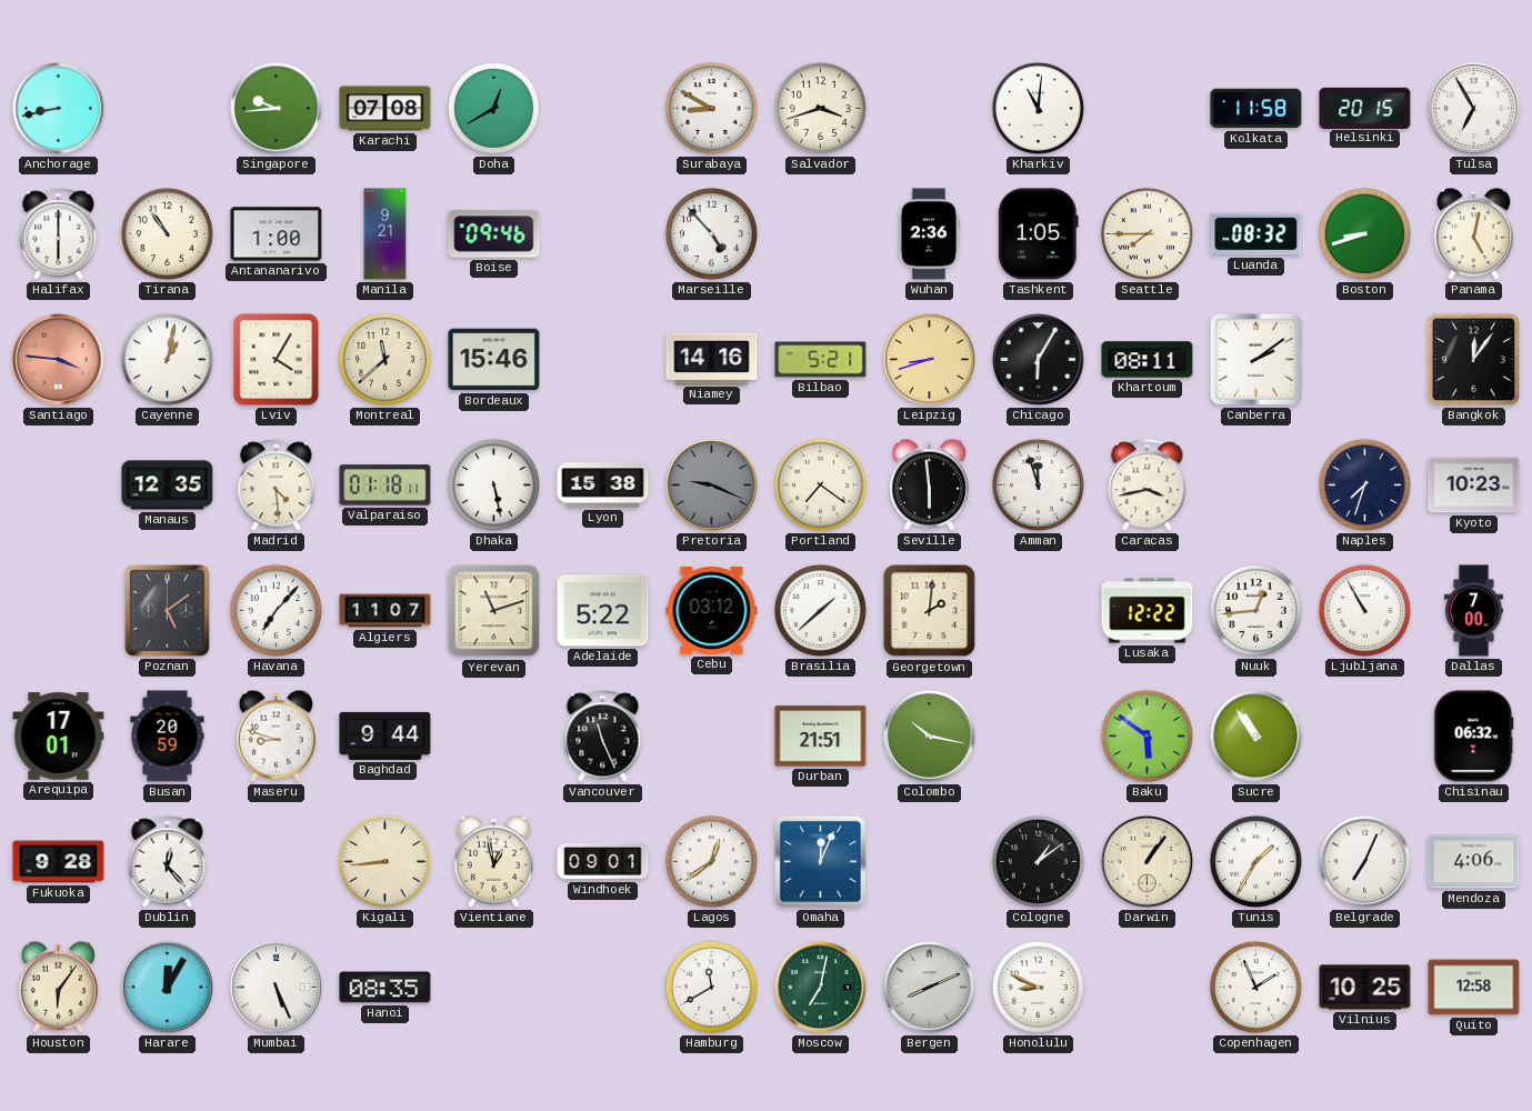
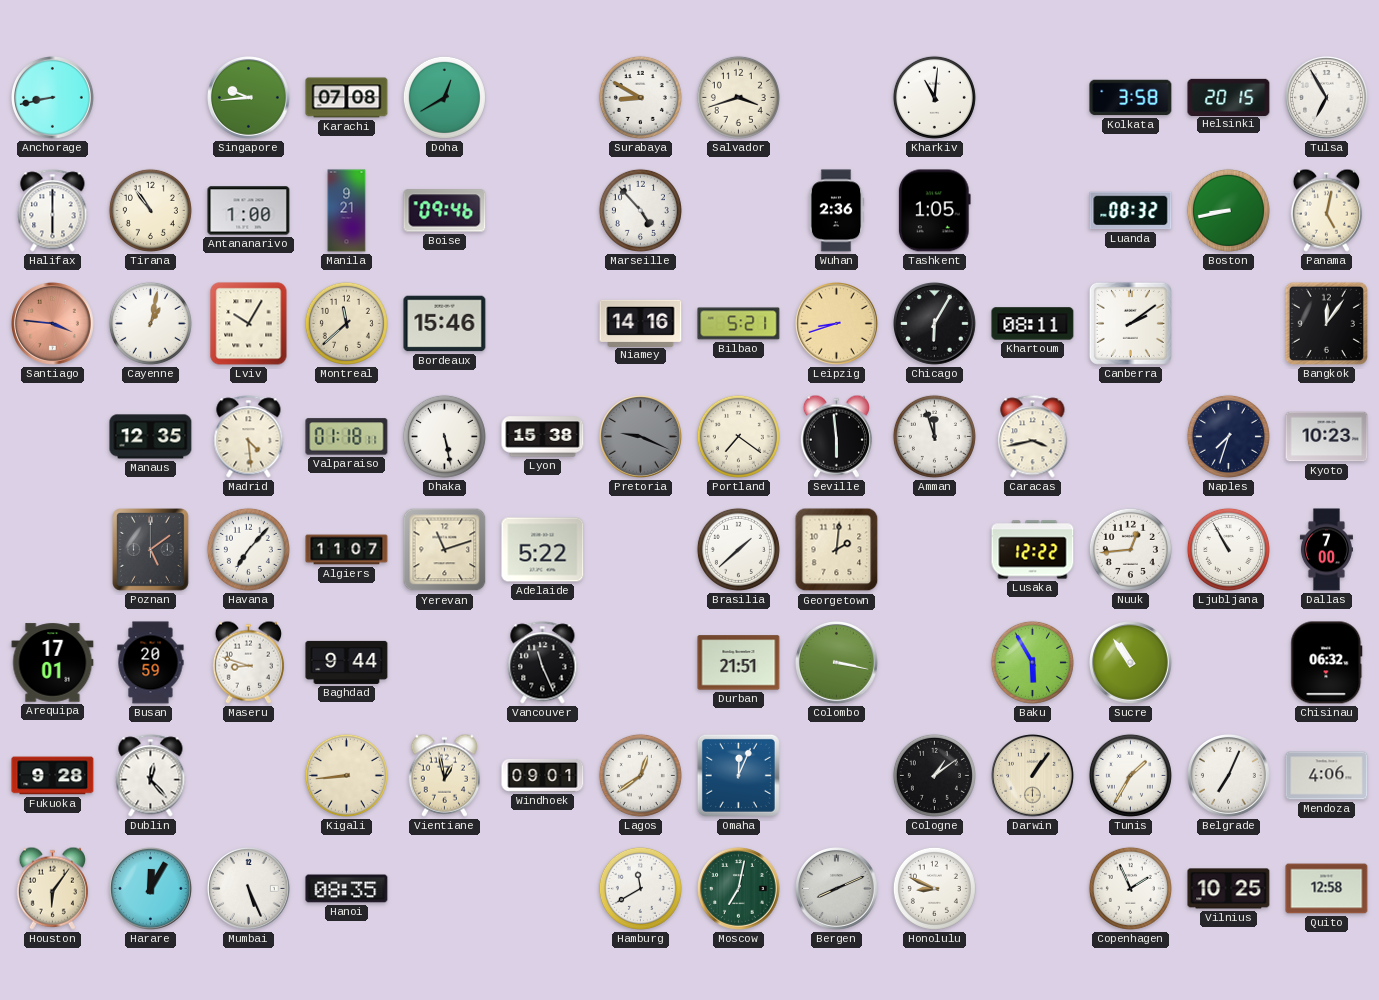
Kolkata: 11:58 -> 3:58 (1131, 98)
Seattle: 7:45 -> none (1147, 233)
Boston: 8:42 -> 8:43 (1228, 210)
Lviv: 4:05 -> 10:05 (249, 324)
Cebu: 03:12 -> none (712, 611)
Colombo: 10:17 -> 3:17 (837, 663)
Baku: 5:51 -> 5:55 (1032, 662)
